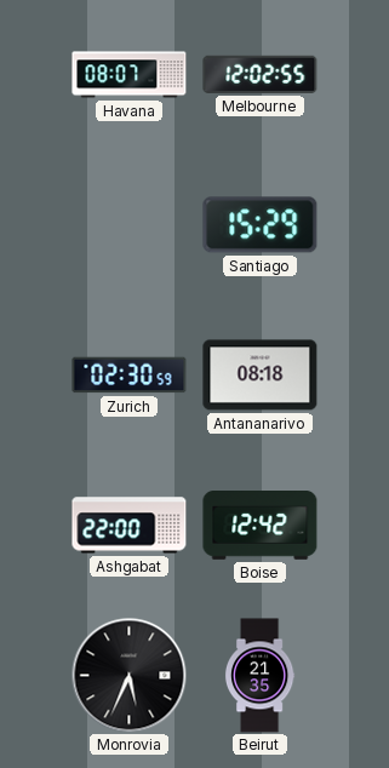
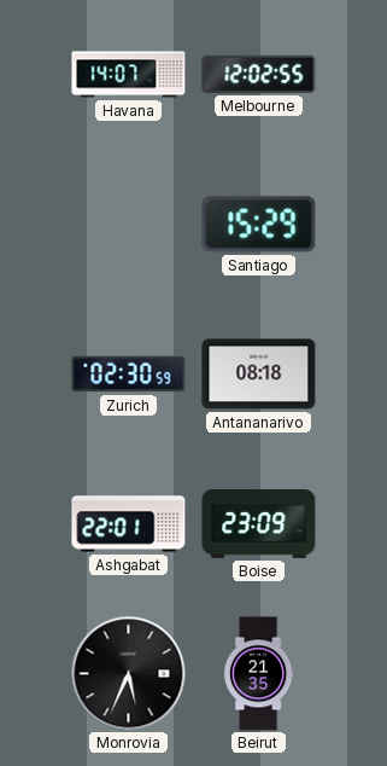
Havana: 08:07 -> 14:07 (129, 75)
Ashgabat: 22:00 -> 22:01 (129, 524)
Boise: 12:42 -> 23:09 (259, 524)
